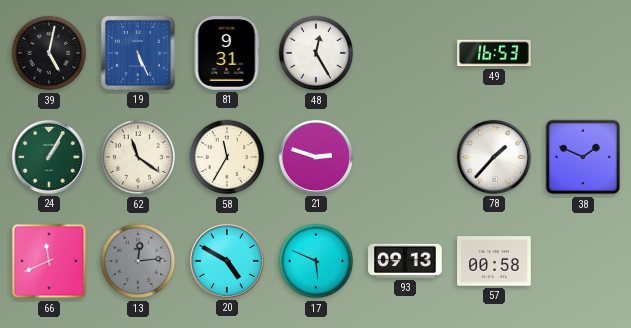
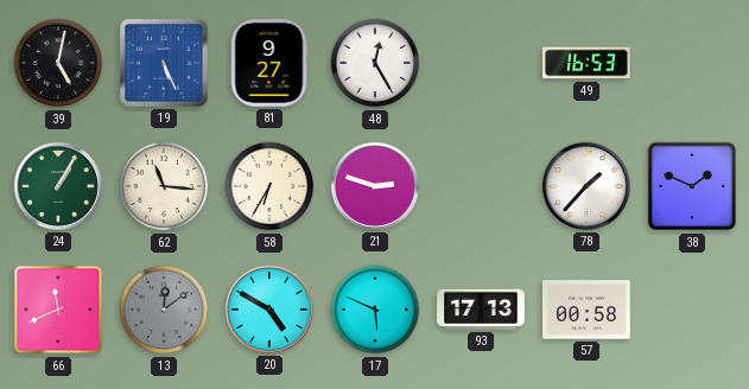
81: 9:31 -> 9:27 (269, 63)
62: 11:21 -> 11:16 (164, 186)
58: 11:35 -> 6:35 (269, 186)
13: 12:14 -> 12:09 (164, 310)
93: 09:13 -> 17:13 (481, 310)
